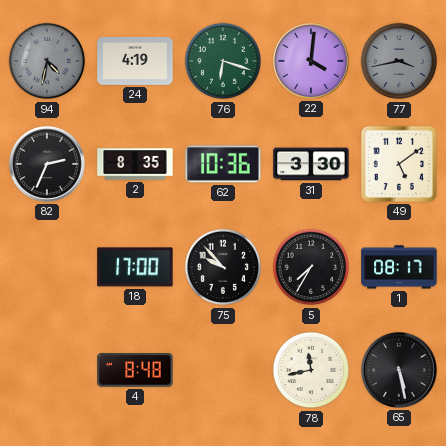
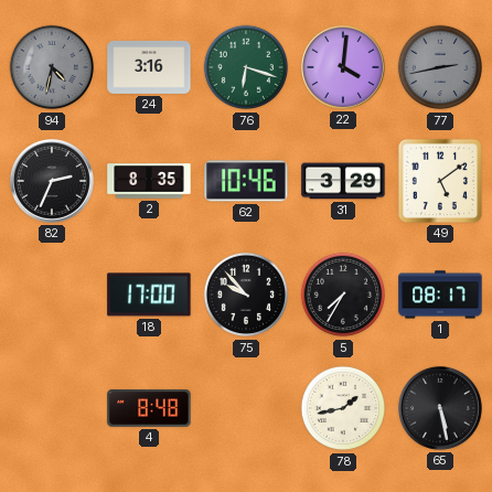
24: 4:19 -> 3:16 (149, 67)
77: 3:43 -> 2:43 (440, 67)
62: 10:36 -> 10:46 (246, 181)
31: 3:30 -> 3:29 (343, 181)
78: 11:43 -> 1:43 (343, 408)
